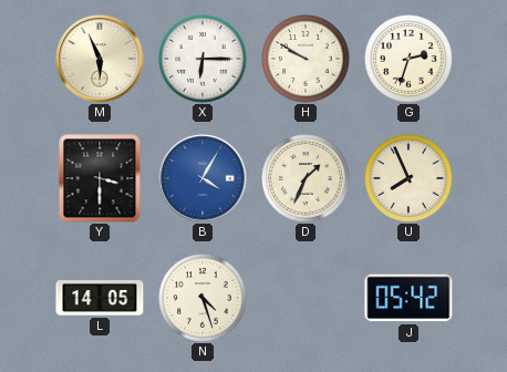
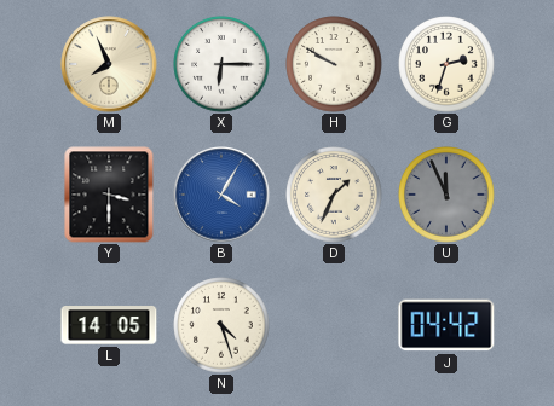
M: 5:56 -> 7:56 (109, 64)
U: 7:56 -> 11:56 (446, 195)
U dial: cream -> grey (446, 195)
J: 05:42 -> 04:42 (446, 325)
